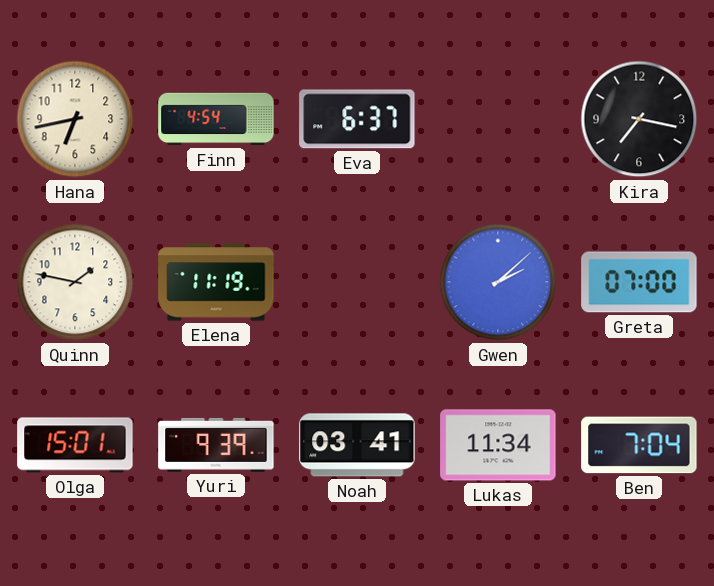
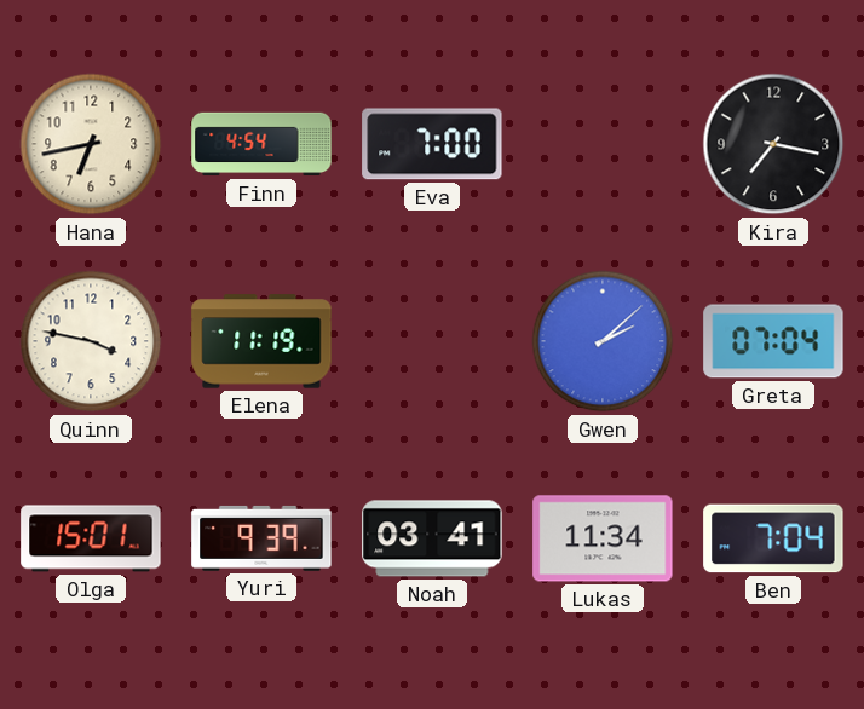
Eva: 6:37 -> 7:00 (432, 144)
Quinn: 1:47 -> 3:47 (91, 341)
Greta: 07:00 -> 07:04 (773, 341)
